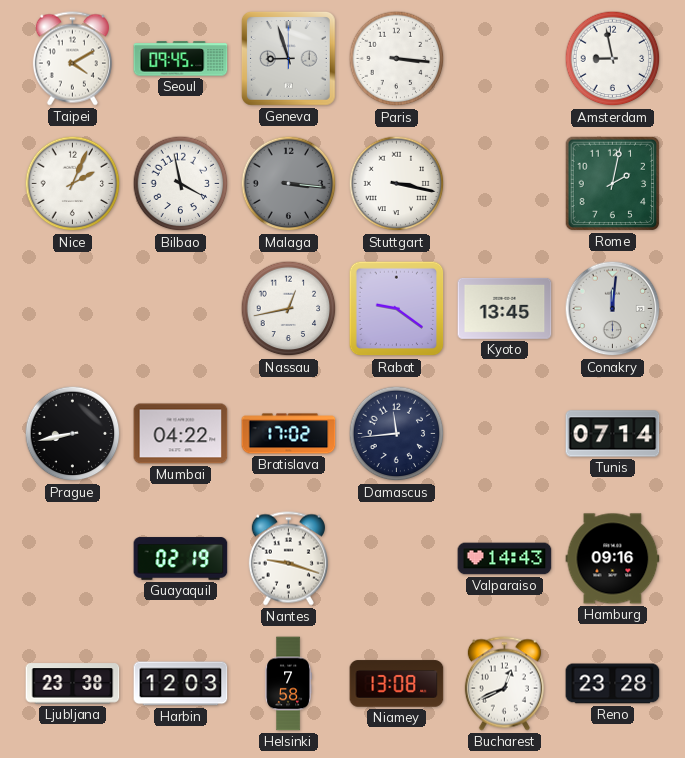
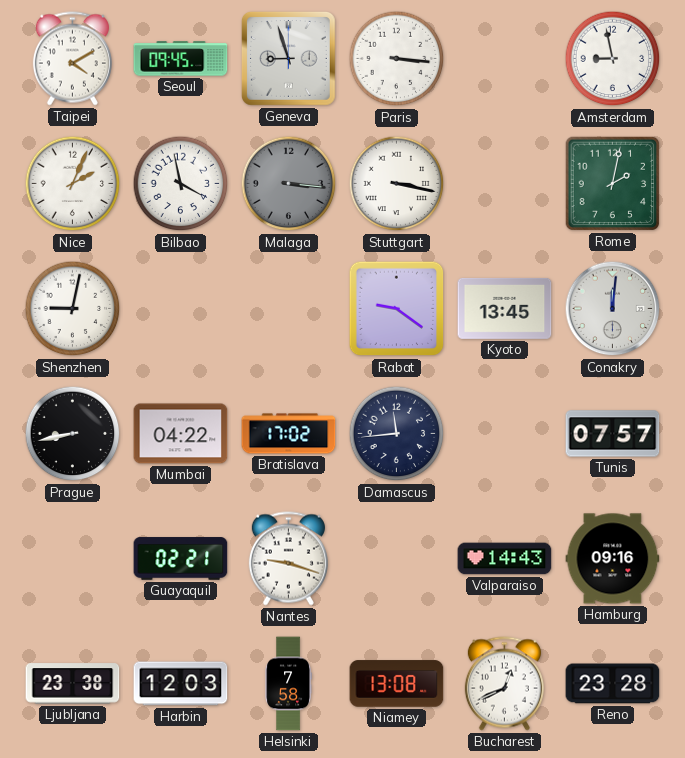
Shenzhen: none -> 9:02 (73, 309)
Nassau: 12:43 -> none (289, 309)
Tunis: 07:14 -> 07:57 (613, 434)
Guayaquil: 02:19 -> 02:21 (181, 559)
